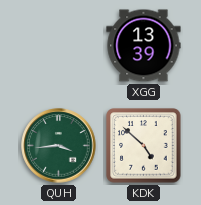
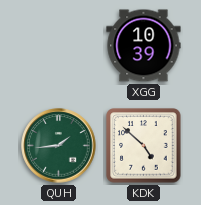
XGG: 13:39 -> 10:39 (144, 46)
QUH: 3:44 -> 1:44 (59, 146)
